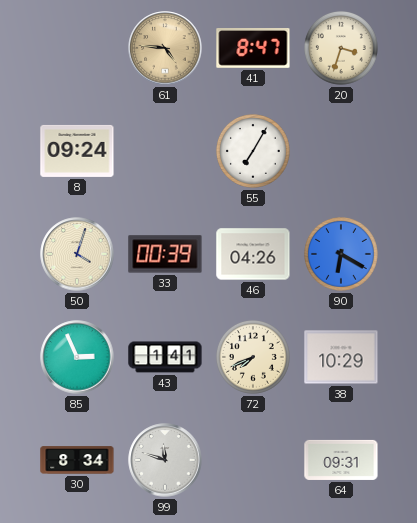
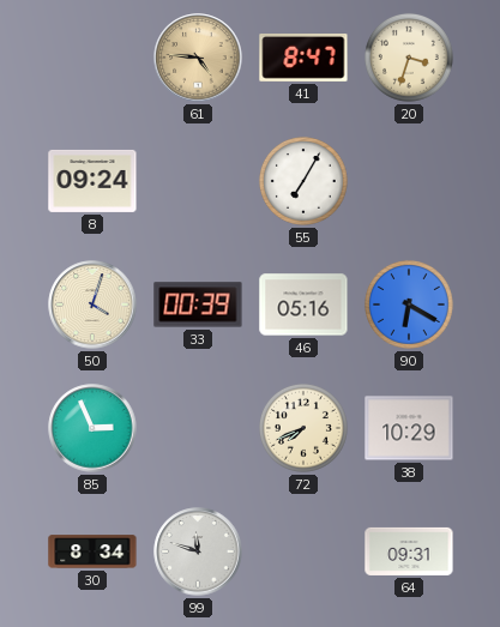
46: 04:26 -> 05:16 (303, 305)
43: 1:41 -> none (165, 357)
